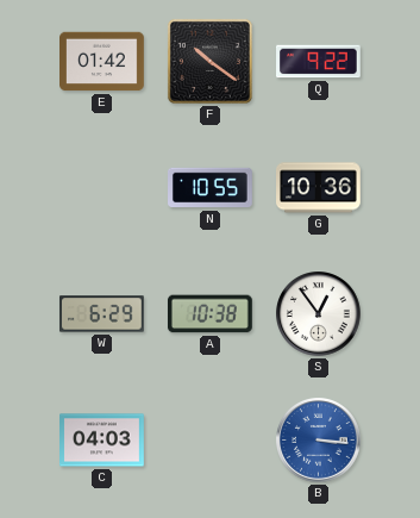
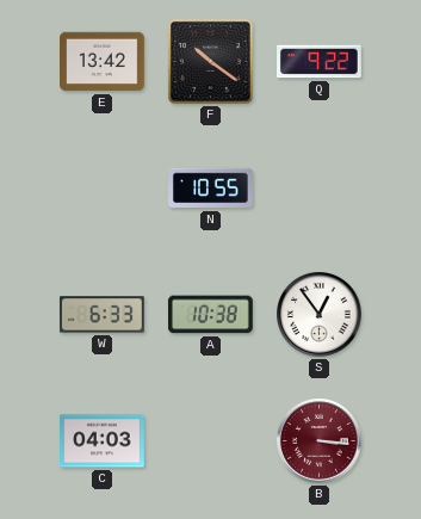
E: 01:42 -> 13:42 (103, 62)
G: 10:36 -> none (319, 188)
W: 6:29 -> 6:33 (103, 315)
B dial: blue -> burgundy (320, 441)
